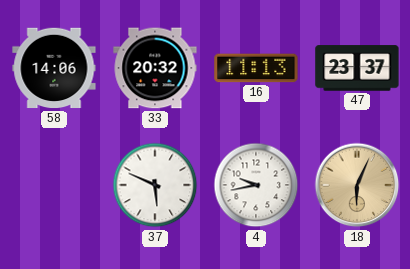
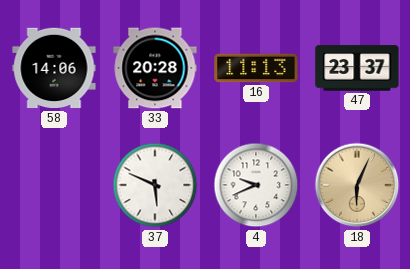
33: 20:32 -> 20:28 (155, 68)
4: 9:43 -> 9:41 (256, 185)
